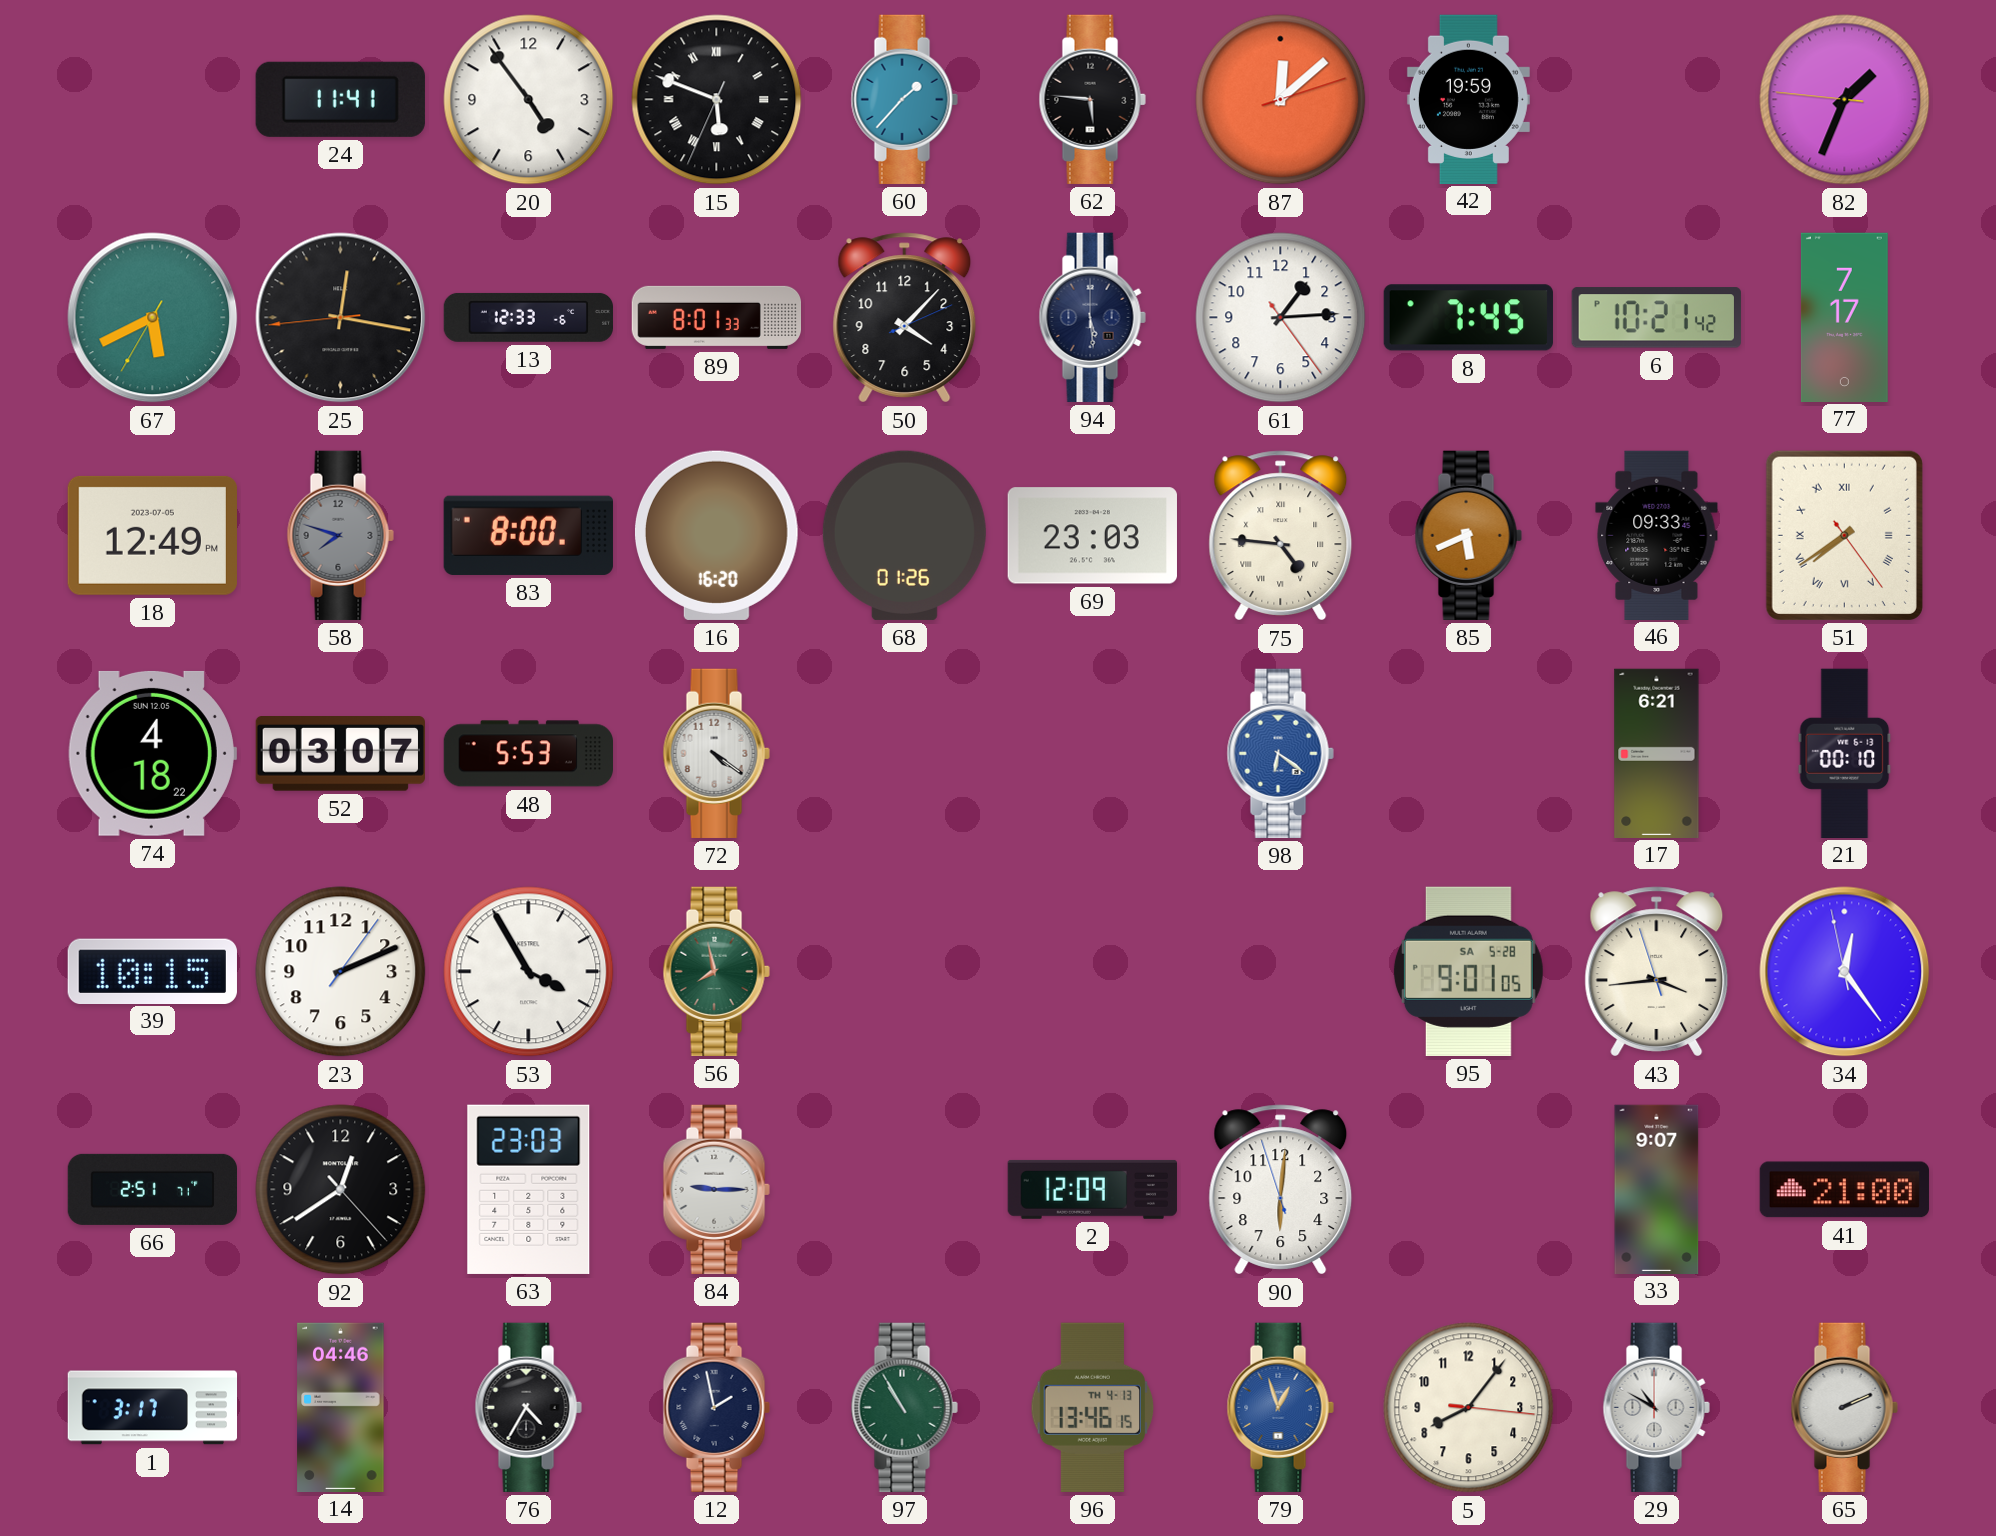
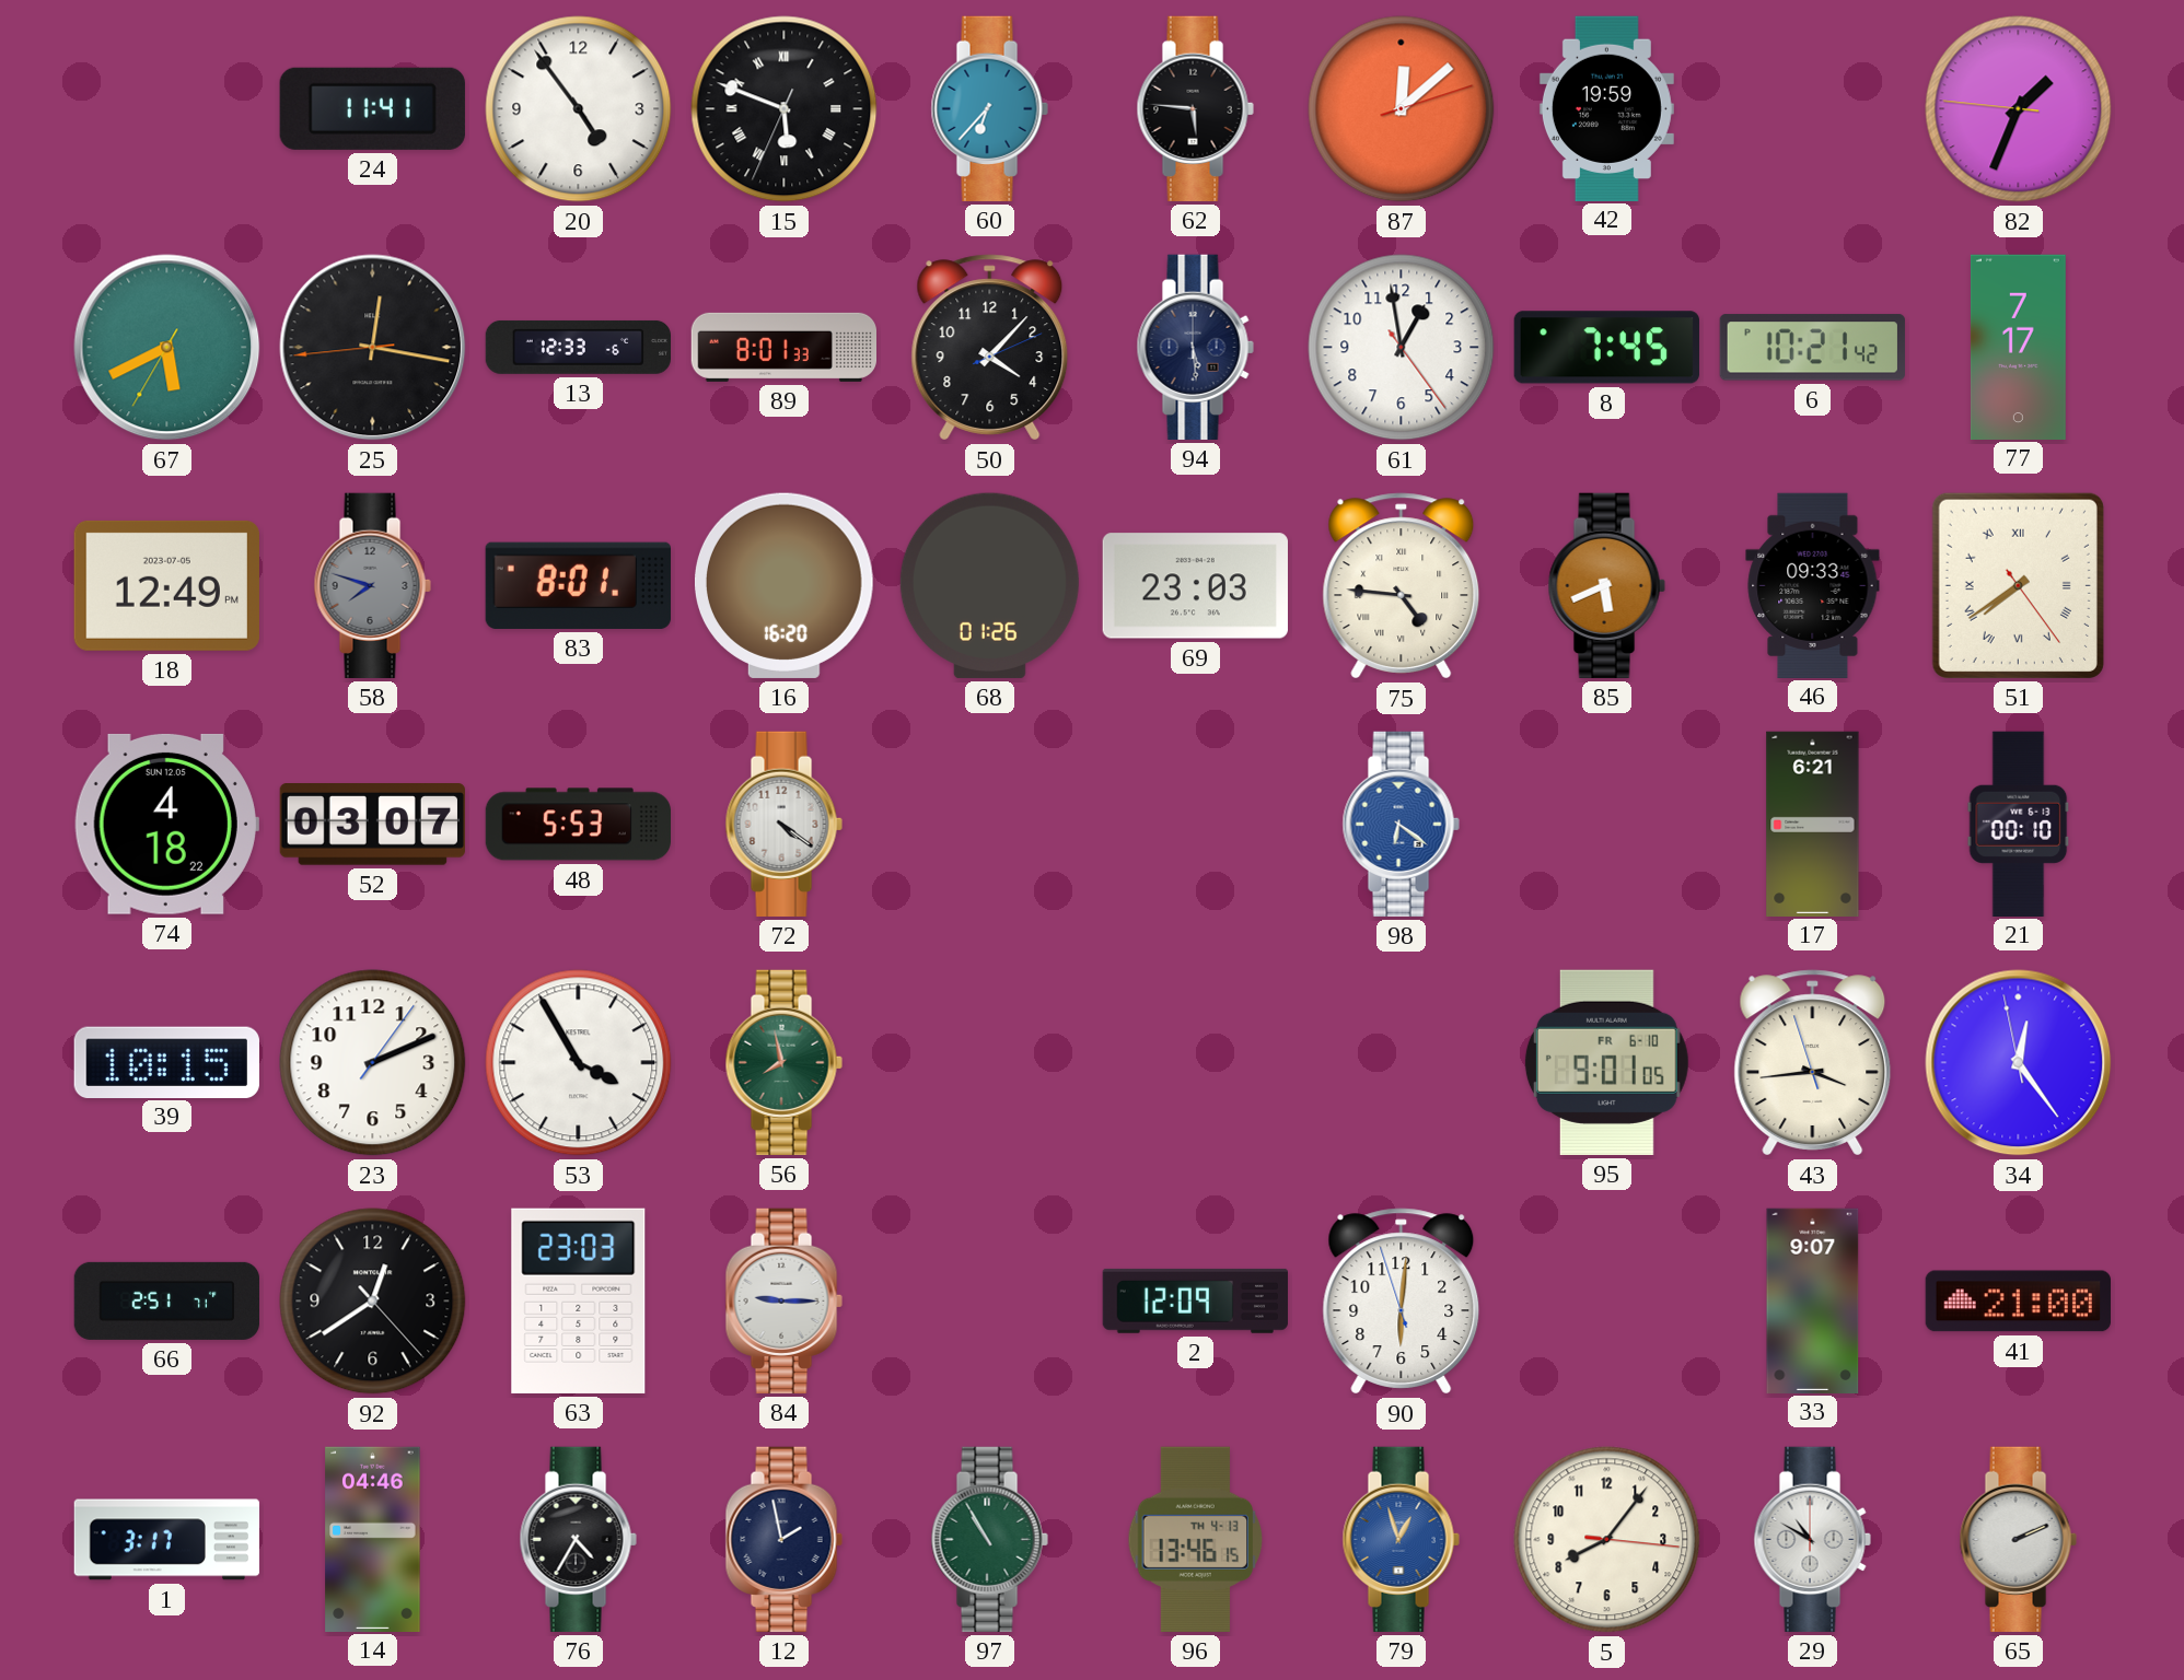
60: 1:37 -> 6:37 (989, 108)
61: 1:14 -> 12:58 (1402, 348)
83: 8:00 -> 8:01 (578, 585)
95 date: SA 5-28 -> FR 6-10 (1606, 1062)
